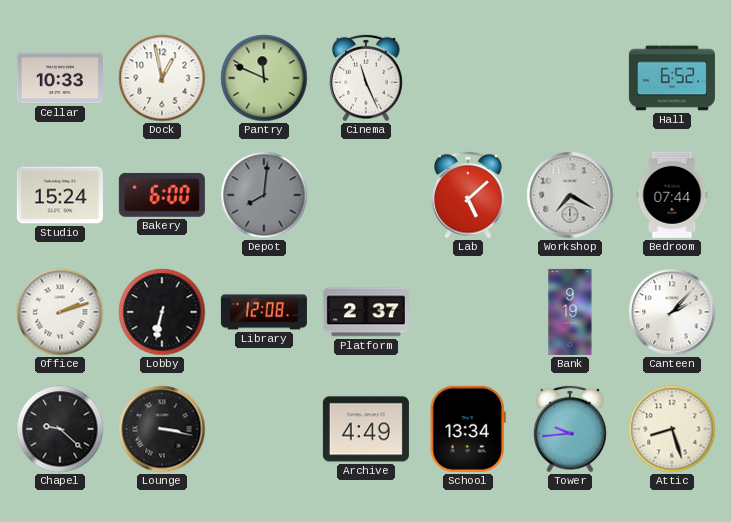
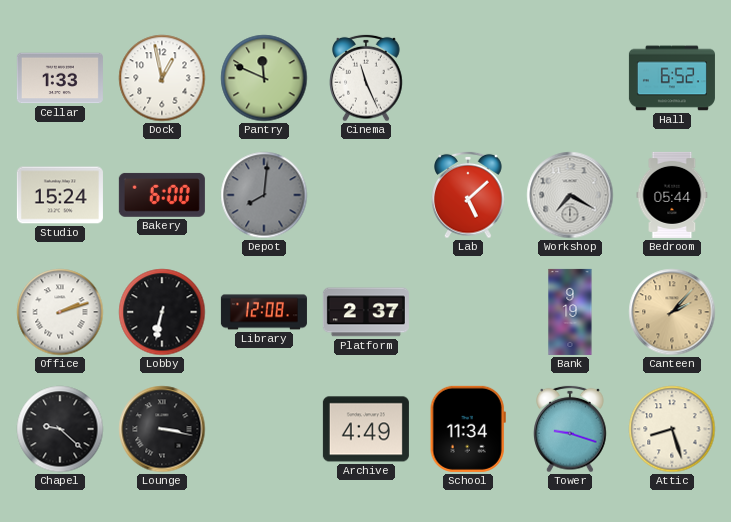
Cellar: 10:33 -> 1:33 (60, 78)
Bedroom: 07:44 -> 05:44 (672, 195)
Canteen dial: white -> champagne (672, 312)
School: 13:34 -> 11:34 (468, 429)
Tower: 9:44 -> 9:18 (570, 429)
